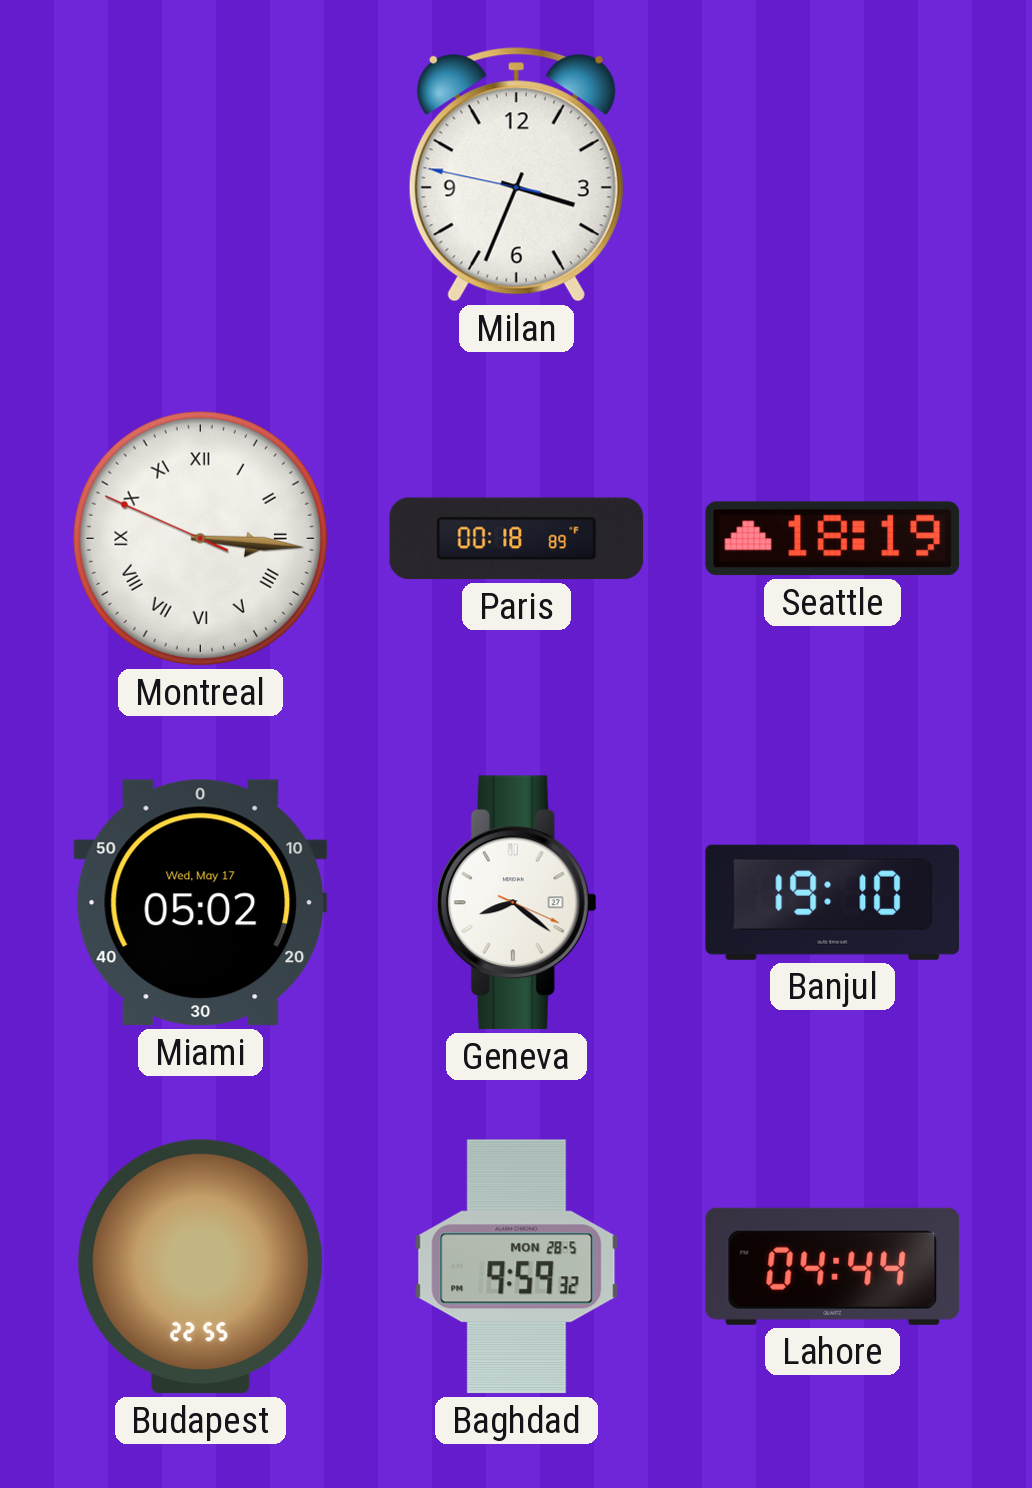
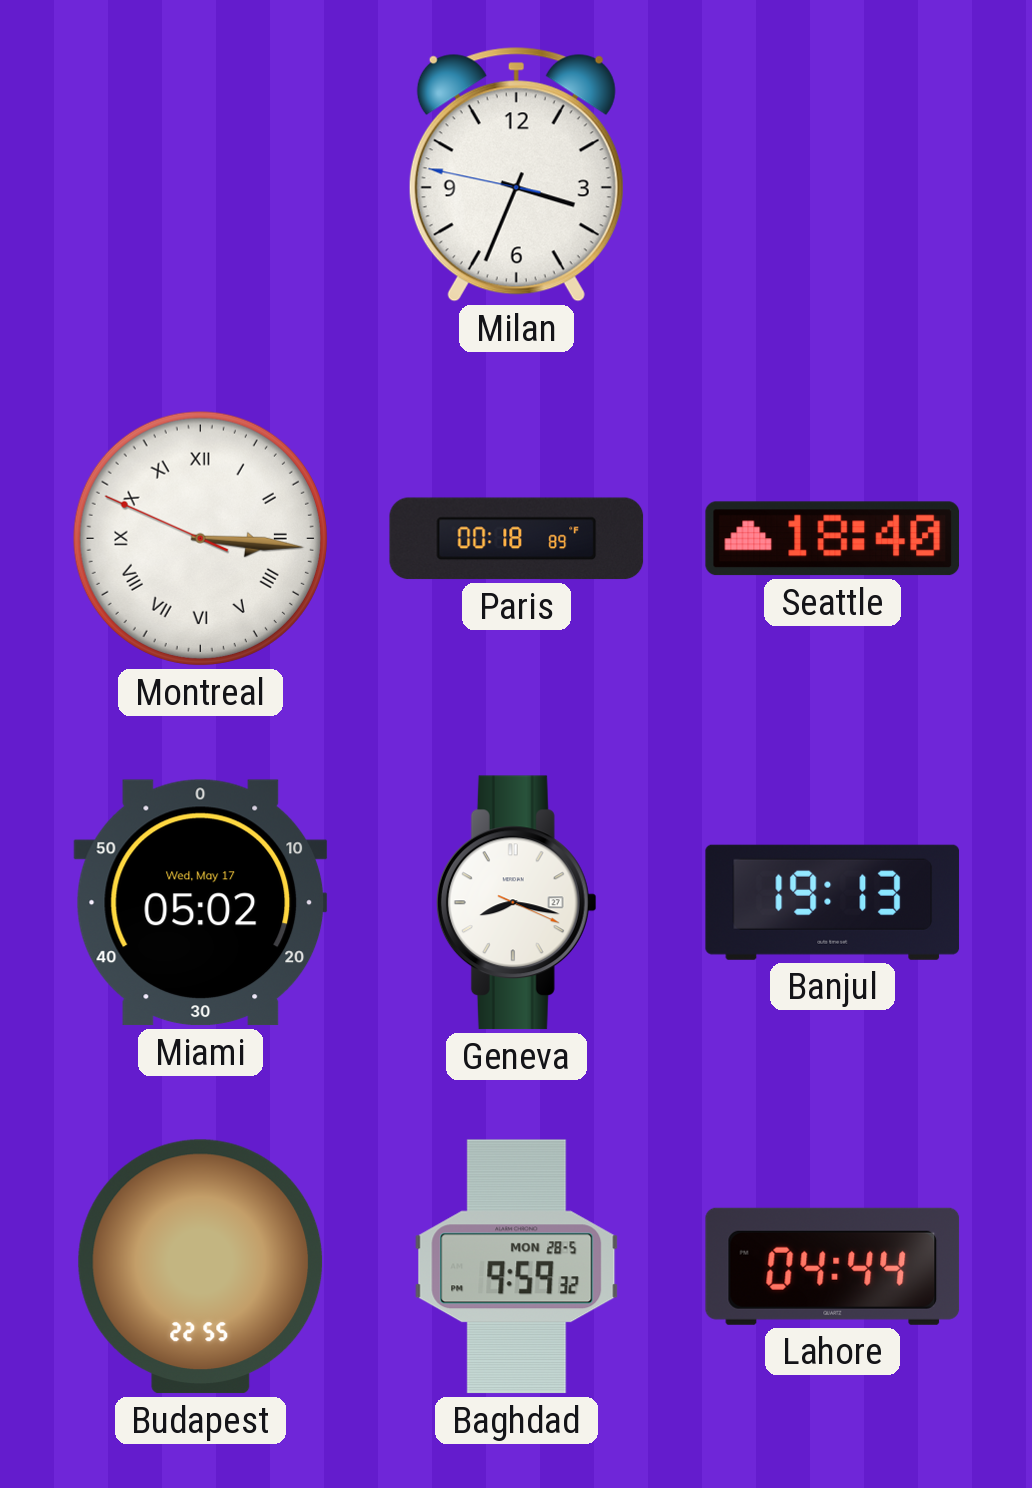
Seattle: 18:19 -> 18:40 (833, 539)
Geneva: 8:21 -> 8:17 (516, 903)
Banjul: 19:10 -> 19:13 (833, 902)
